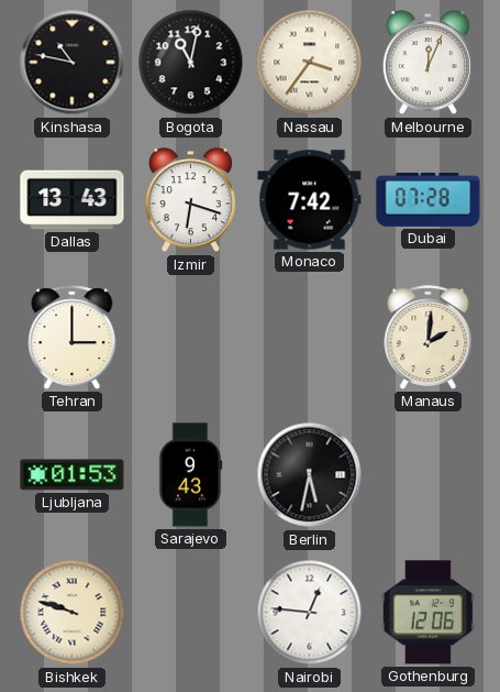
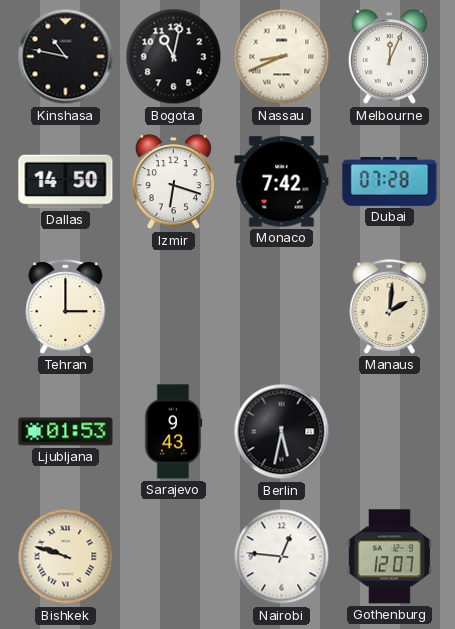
Nassau: 3:36 -> 8:41 (282, 57)
Dallas: 13:43 -> 14:50 (66, 182)
Gothenburg: 12:06 -> 12:07 (389, 557)
